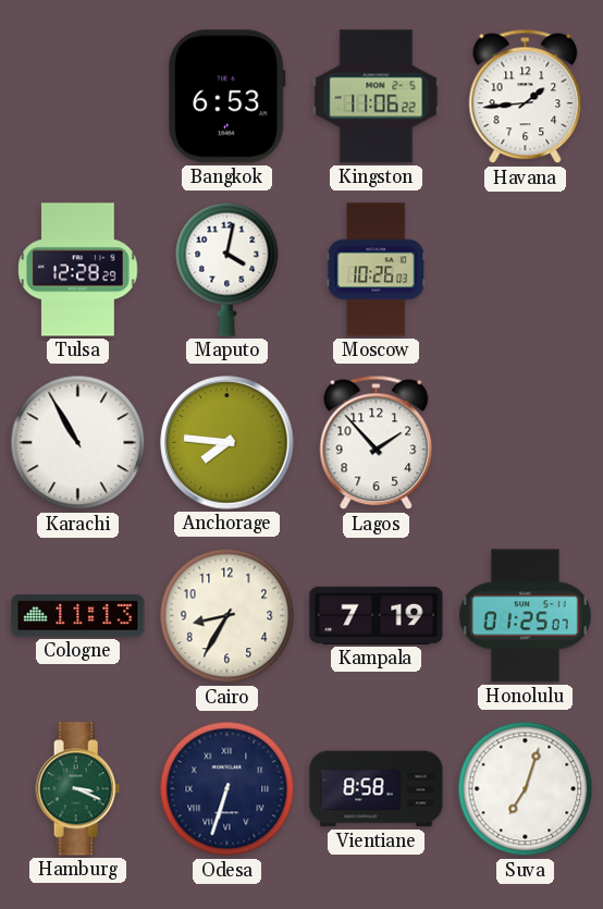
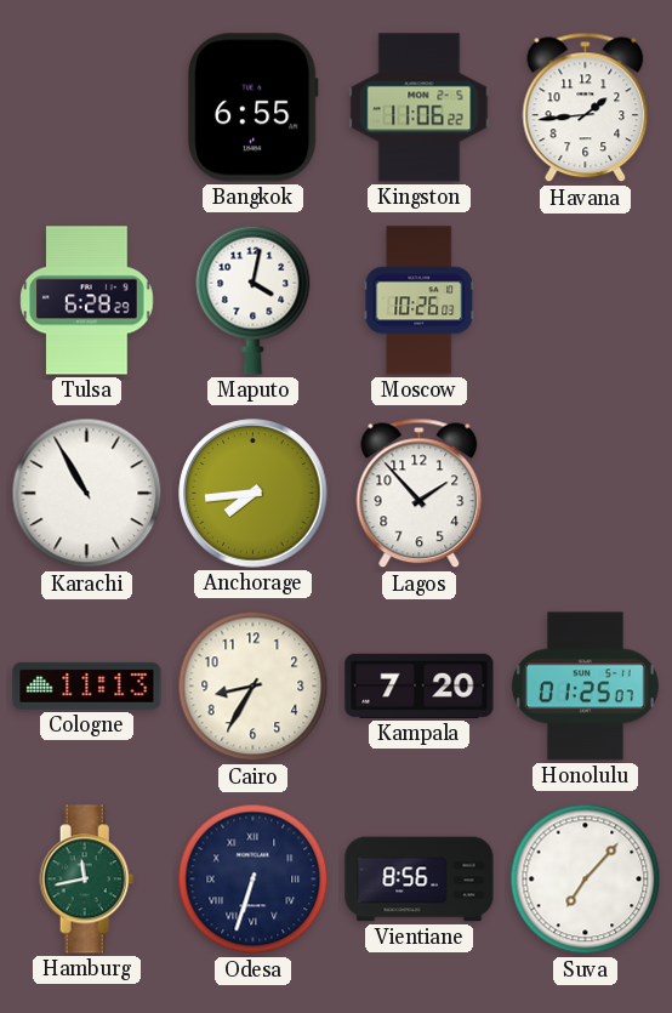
Bangkok: 6:53 -> 6:55 (252, 108)
Tulsa: 12:28 -> 6:28 (87, 301)
Anchorage: 7:46 -> 7:44 (254, 494)
Kampala: 7:19 -> 7:20 (420, 685)
Hamburg: 3:19 -> 11:43 (87, 880)
Vientiane: 8:58 -> 8:56 (420, 880)
Suva: 7:03 -> 7:07 (586, 880)
